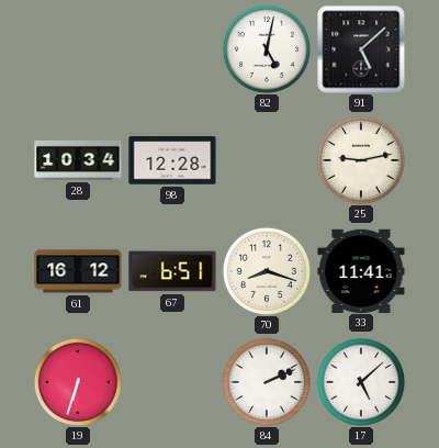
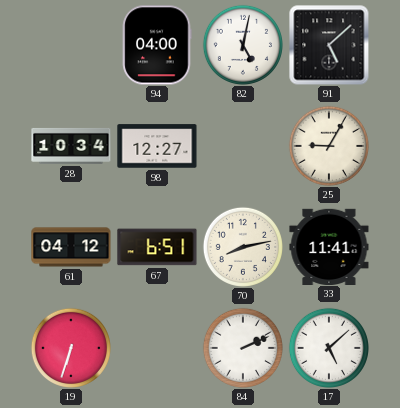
94: none -> 04:00 (157, 45)
98: 12:28 -> 12:27 (157, 146)
25: 9:13 -> 9:05 (329, 146)
61: 16:12 -> 04:12 (71, 247)
70: 8:18 -> 8:13 (243, 247)
